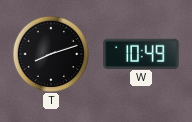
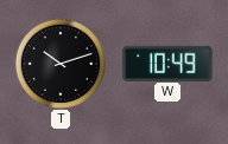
T: 8:12 -> 10:12 (61, 64)
